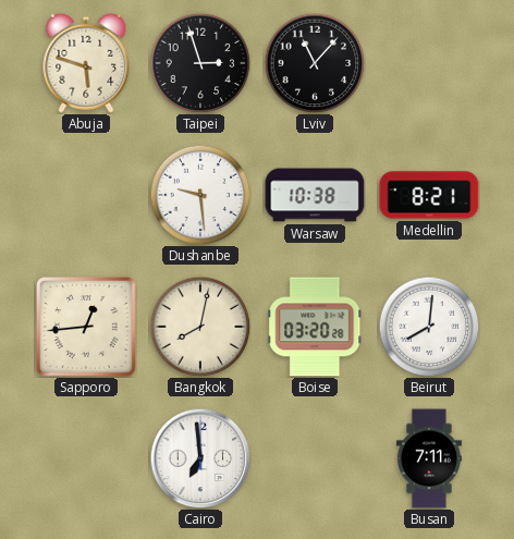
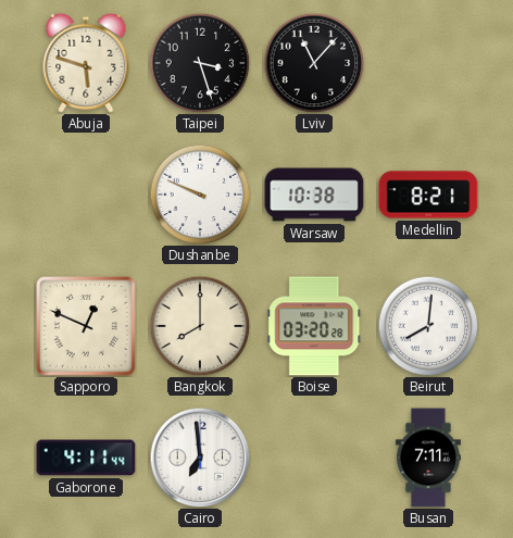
Taipei: 2:57 -> 3:27 (200, 63)
Dushanbe: 9:29 -> 9:49 (200, 195)
Sapporo: 12:44 -> 12:49 (86, 326)
Bangkok: 8:02 -> 8:00 (200, 326)
Gaborone: none -> 4:11 (86, 458)
